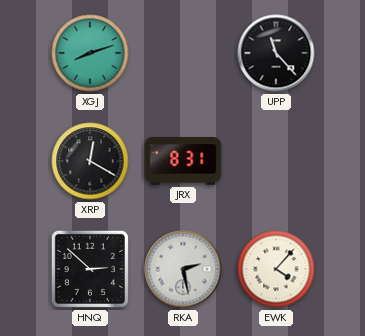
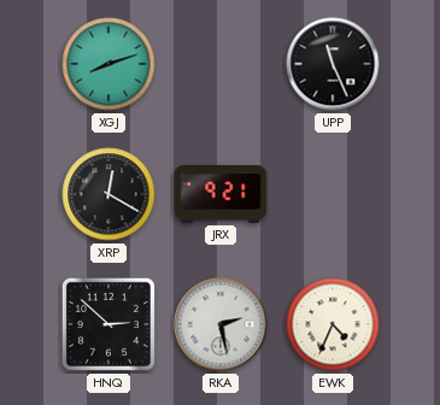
UPP: 11:23 -> 11:26 (333, 64)
JRX: 8:31 -> 9:21 (221, 194)
EWK: 4:07 -> 4:34 (333, 324)
